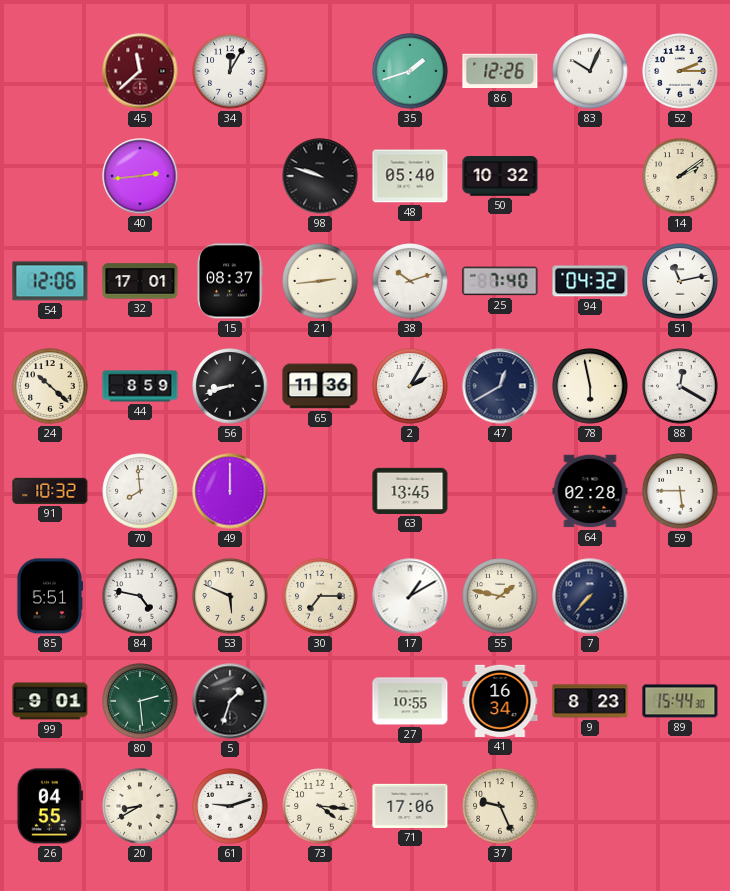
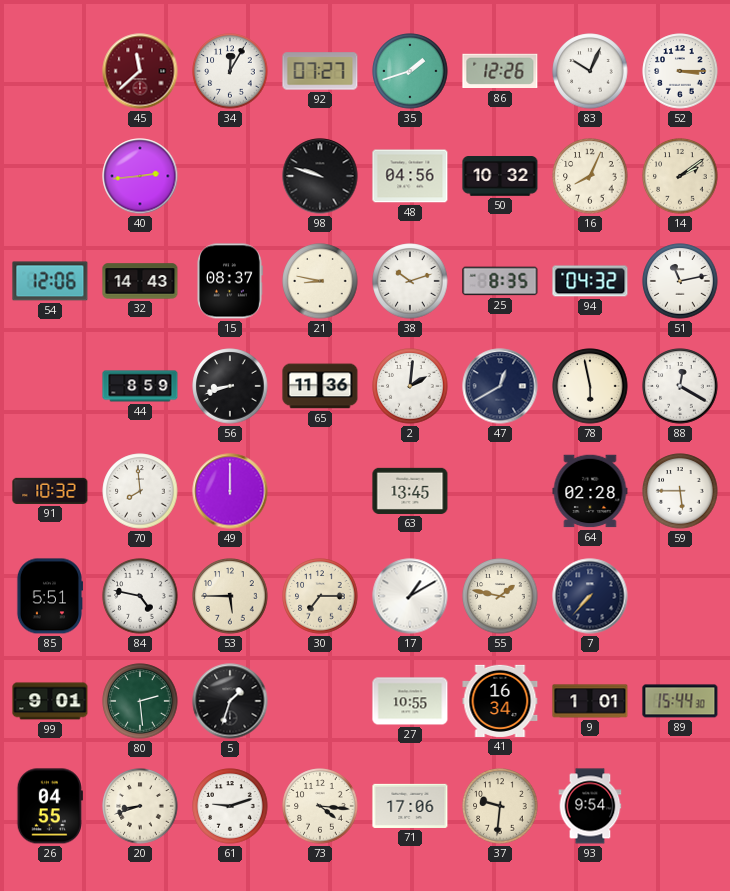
92: none -> 07:27 (320, 71)
52: 2:15 -> 3:15 (680, 71)
48: 05:40 -> 04:56 (410, 176)
16: none -> 8:04 (590, 176)
32: 17:01 -> 14:43 (140, 281)
21: 2:44 -> 8:47 (320, 281)
25: 7:40 -> 8:35 (500, 281)
24: 10:22 -> none (50, 386)
2: 2:05 -> 2:01 (410, 386)
53: 5:49 -> 5:45 (230, 596)
9: 8:23 -> 1:01 (590, 701)
20: 8:40 -> 8:42 (140, 806)
37: 9:26 -> 9:31 (500, 806)
93: none -> 9:54 (590, 806)
